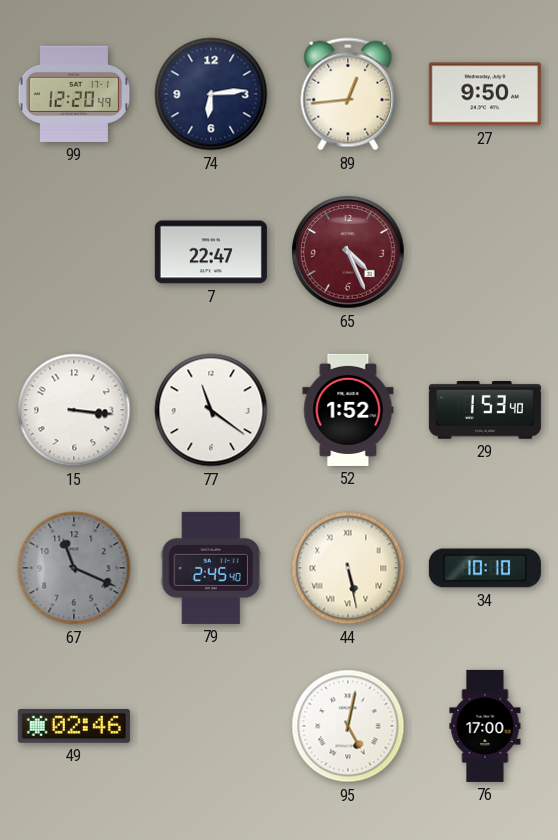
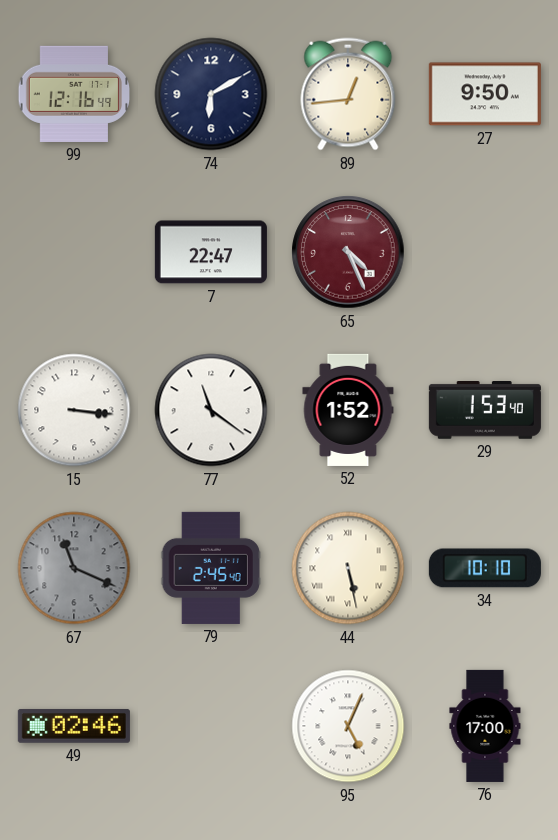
99: 12:20 -> 12:16 (74, 94)
74: 6:14 -> 6:10 (211, 94)
95: 5:02 -> 5:04 (348, 726)
